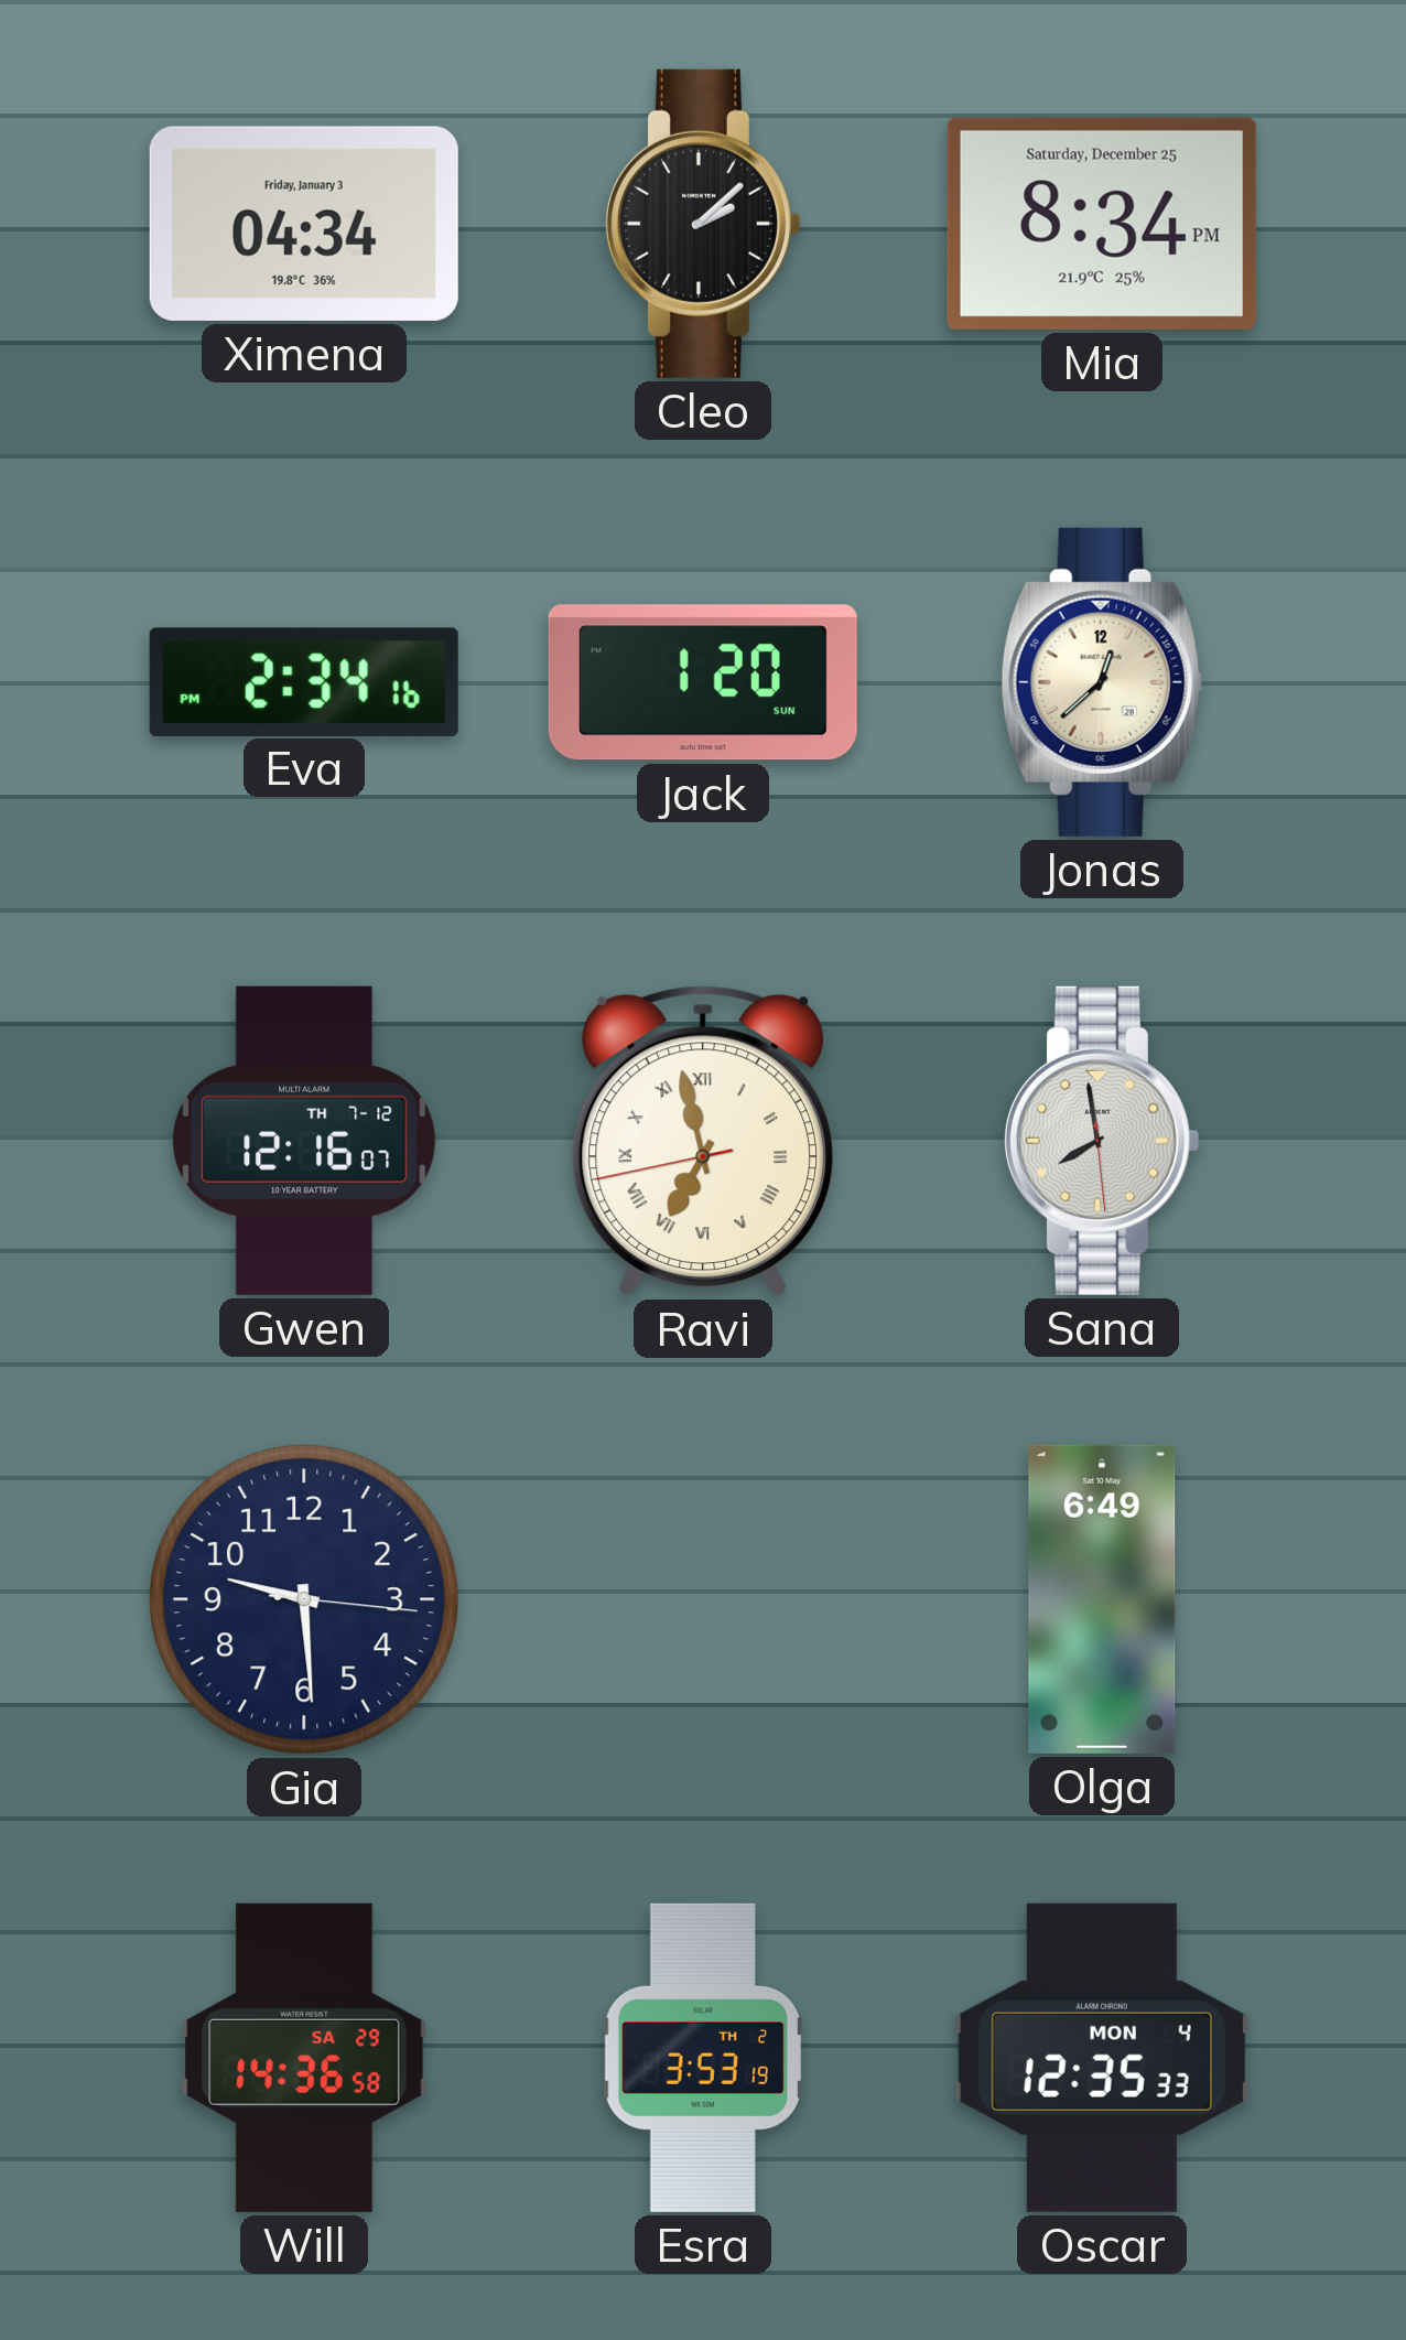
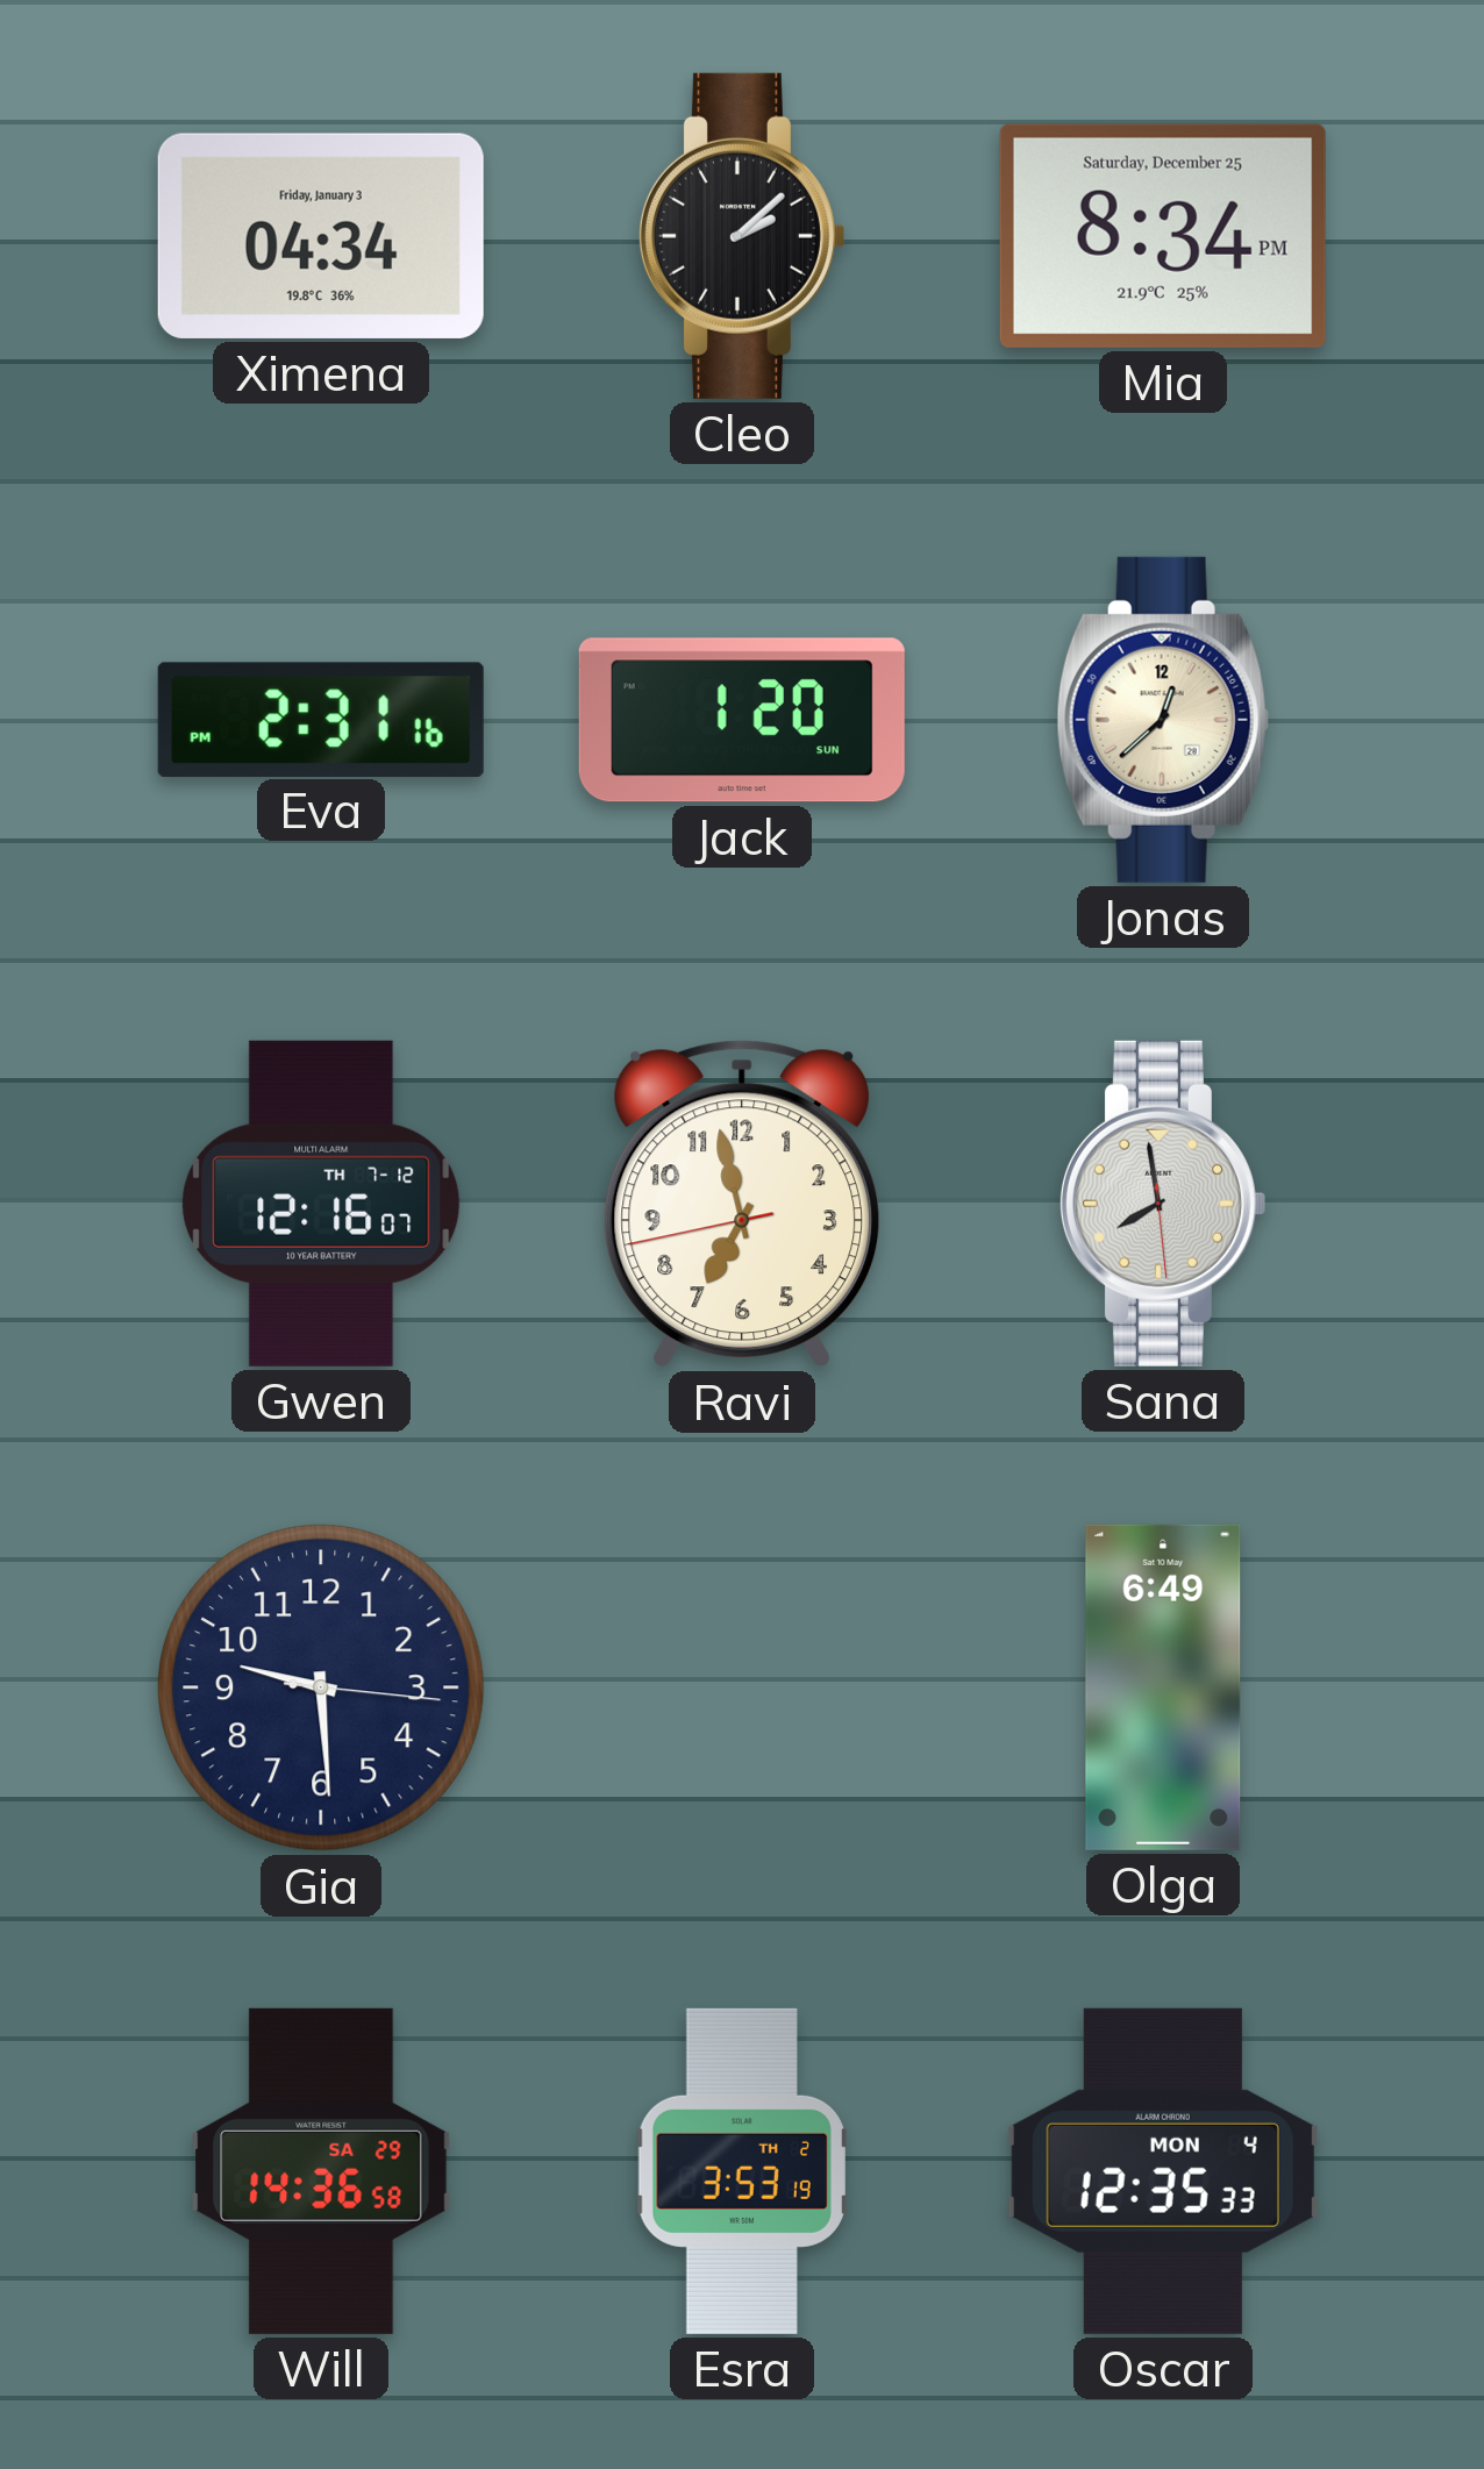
Eva: 2:34 -> 2:31 (321, 719)
Ravi numerals: Roman -> Arabic (742, 1204)
